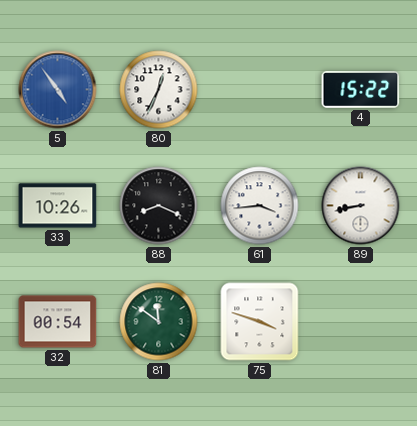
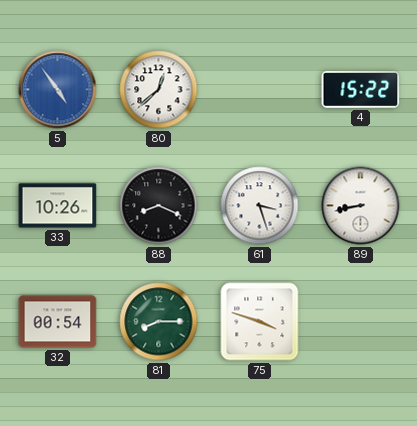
80: 12:34 -> 12:38 (159, 90)
61: 3:44 -> 3:27 (260, 206)
81: 11:51 -> 8:15 (159, 322)
